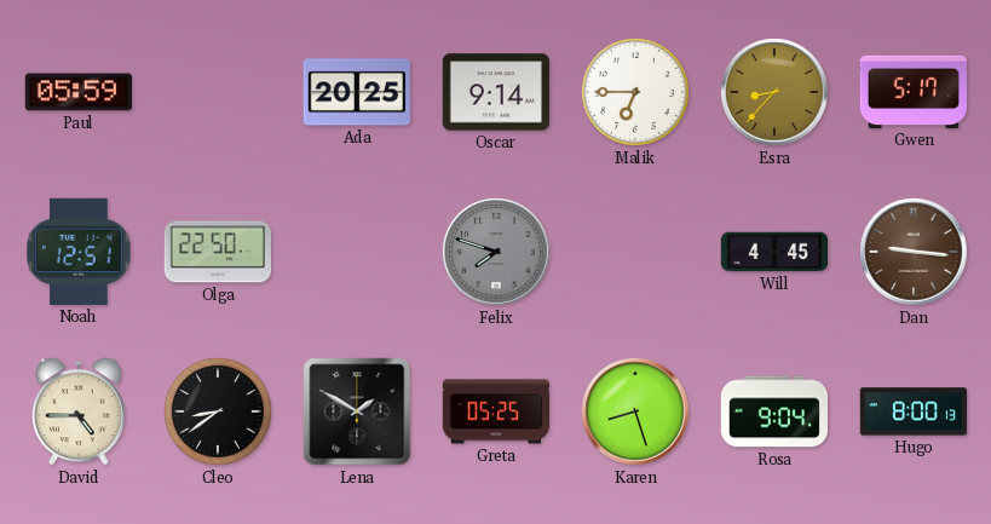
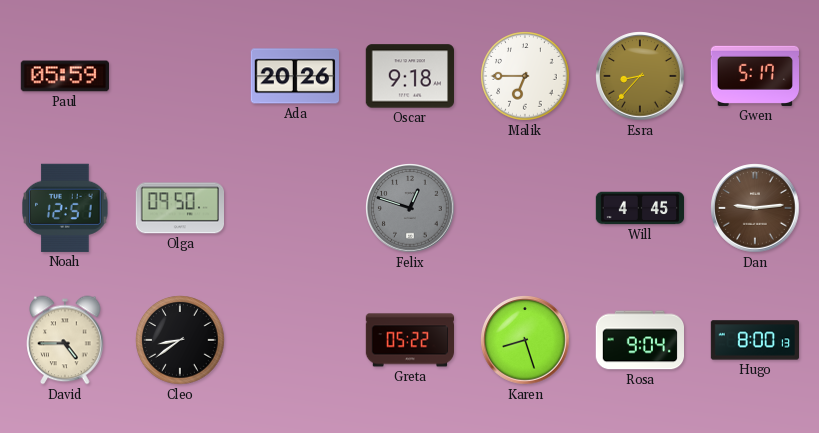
Ada: 20:25 -> 20:26 (295, 76)
Oscar: 9:14 -> 9:18 (409, 76)
Olga: 22:50 -> 09:50 (179, 208)
Felix: 7:48 -> 12:48 (410, 208)
Dan: 9:16 -> 9:14 (755, 208)
Lena: 1:50 -> none (357, 411)
Greta: 05:25 -> 05:22 (409, 340)
